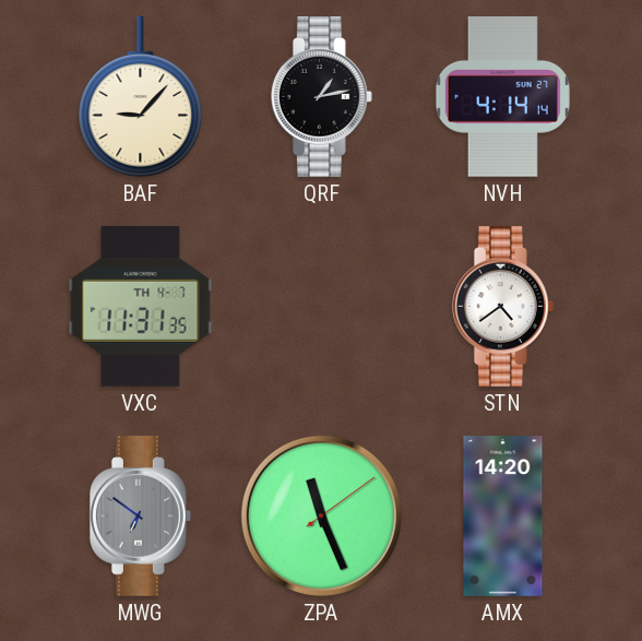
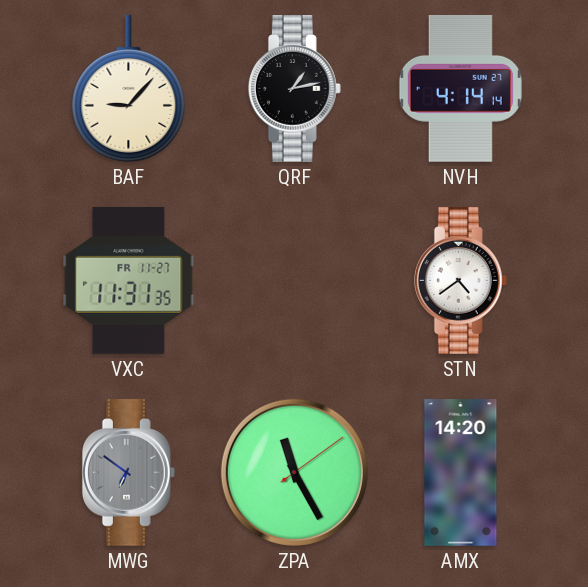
VXC date: TH 4-7 -> FR 11-27 (129, 280)
ZPA: 11:26 -> 11:25 (294, 472)
